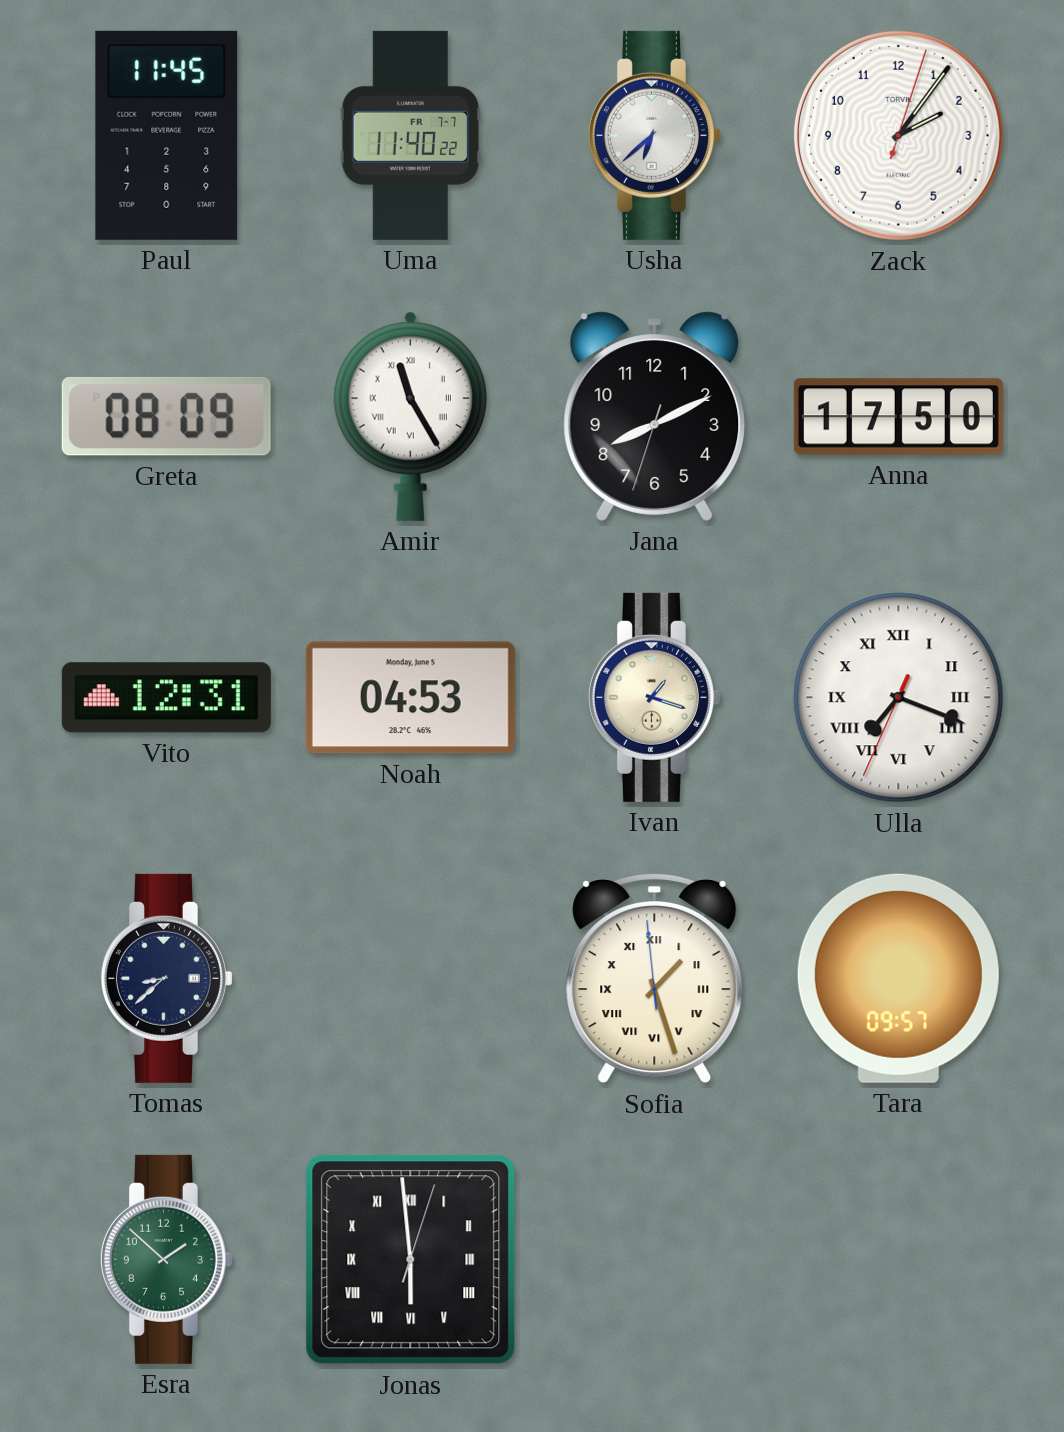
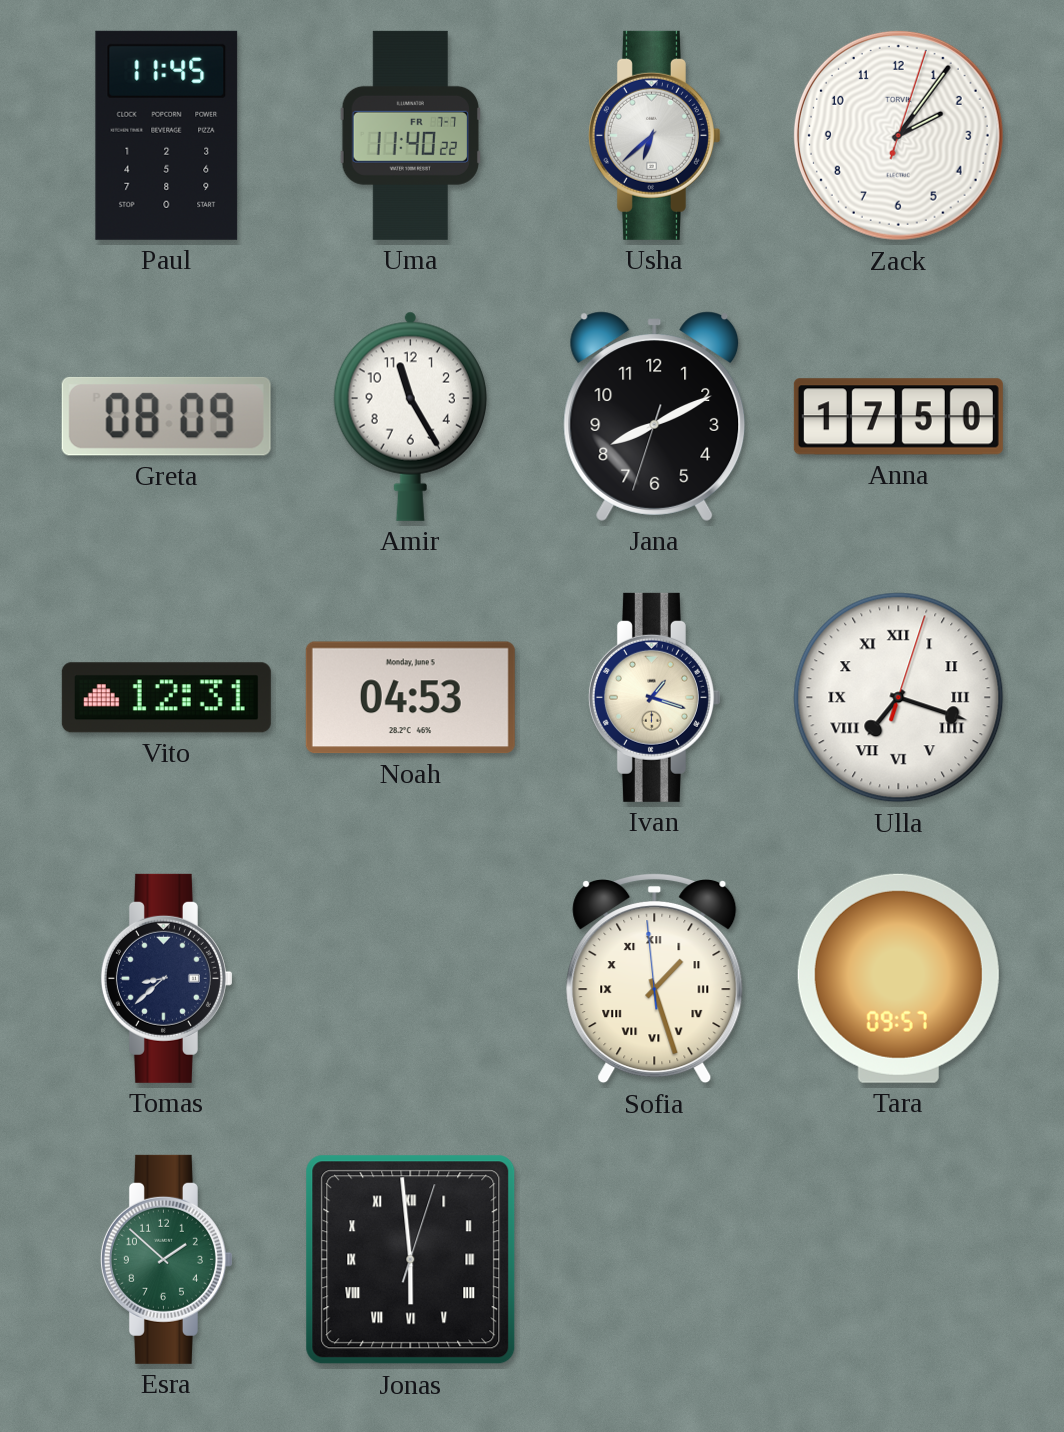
Amir numerals: Roman -> Arabic (410, 416)
Ulla: 7:18:34 -> 7:18:03 (899, 698)
